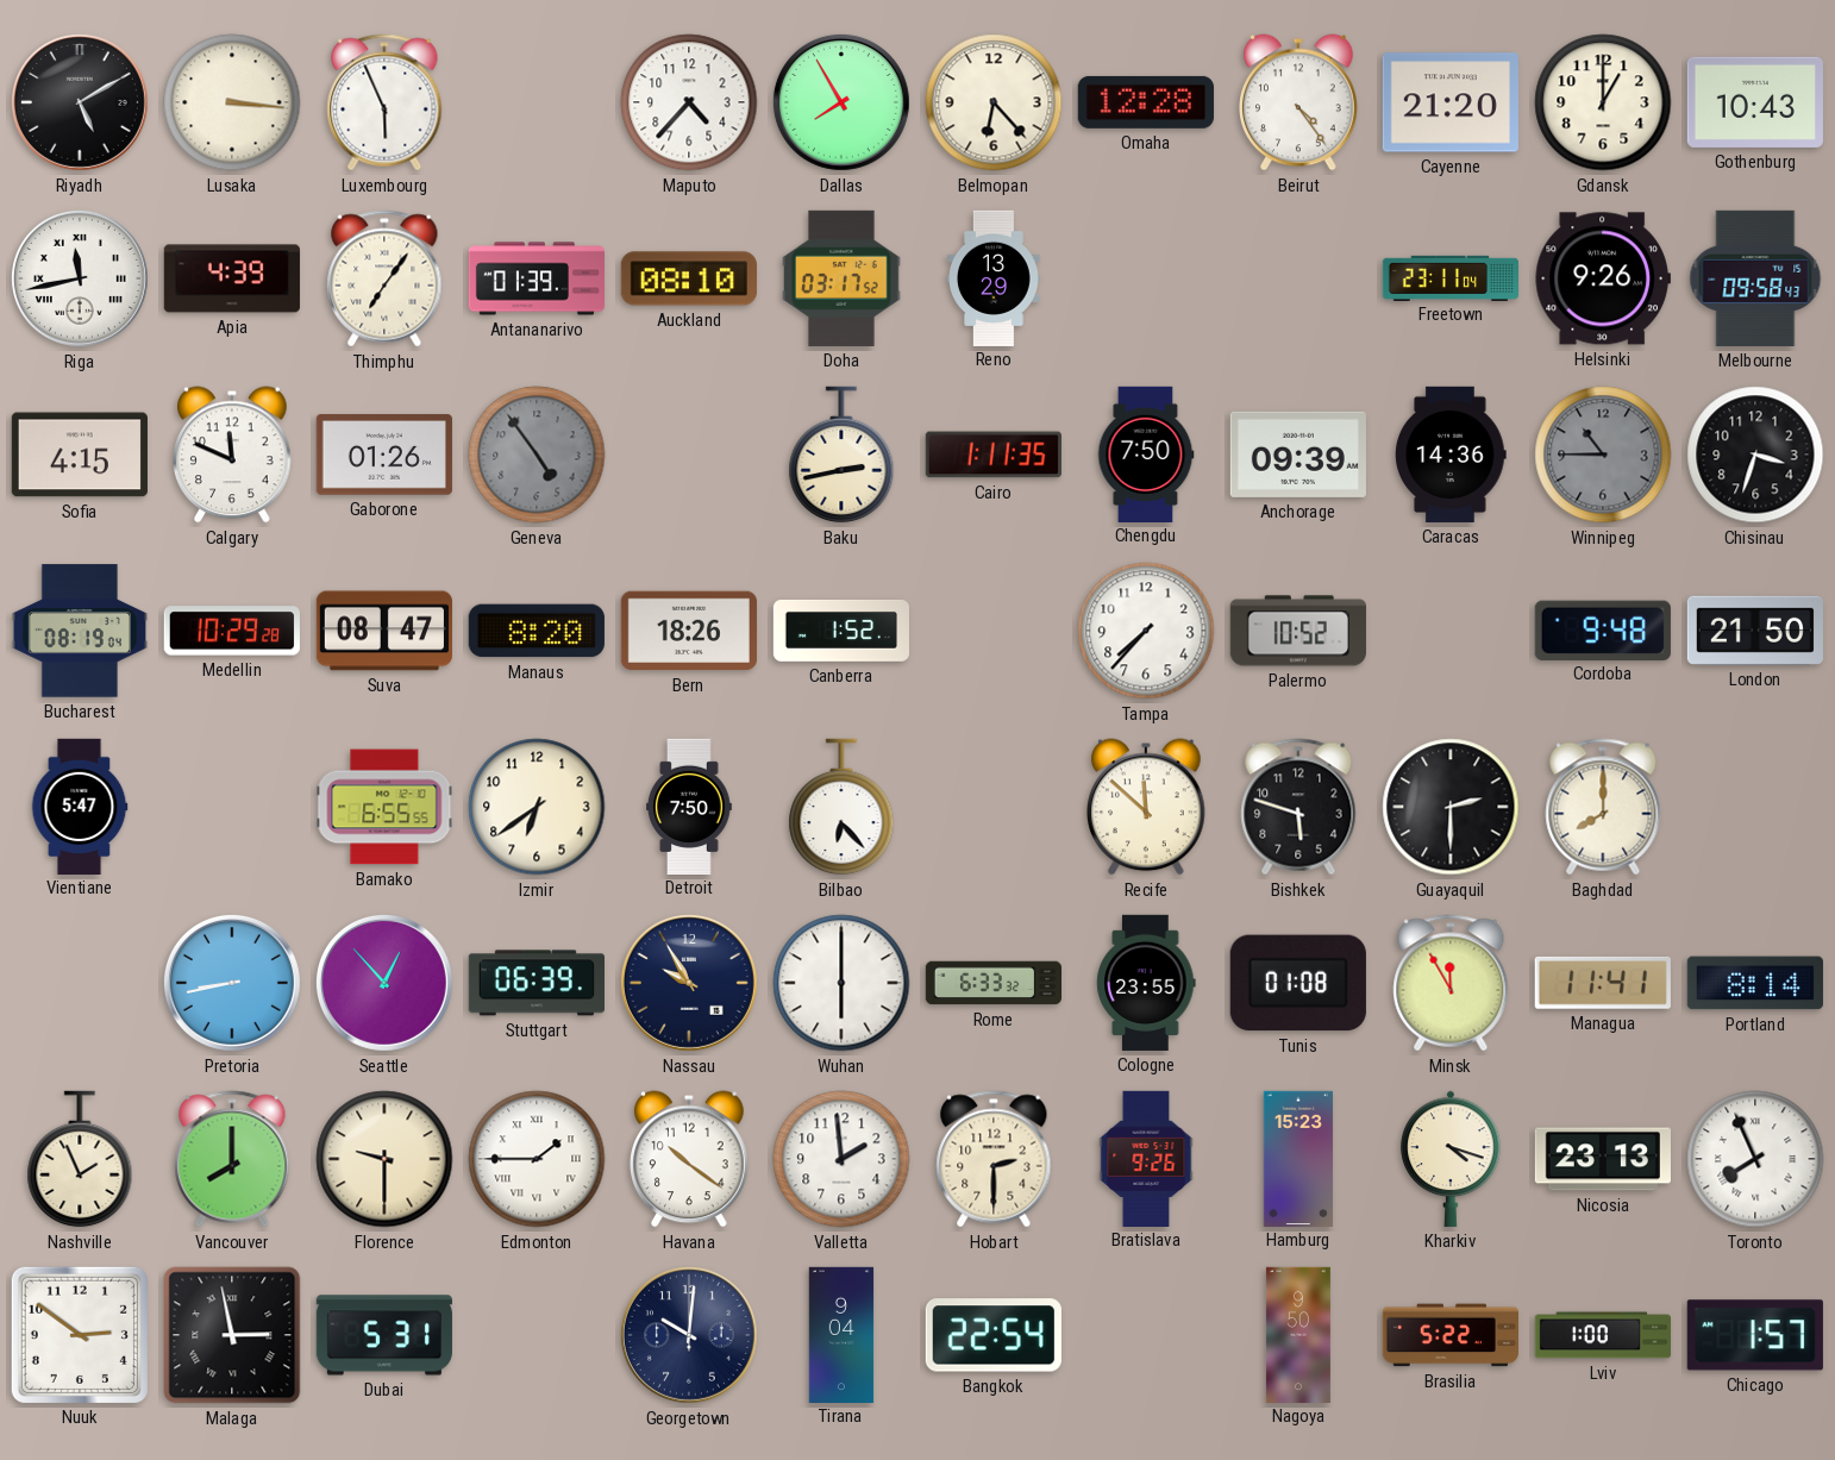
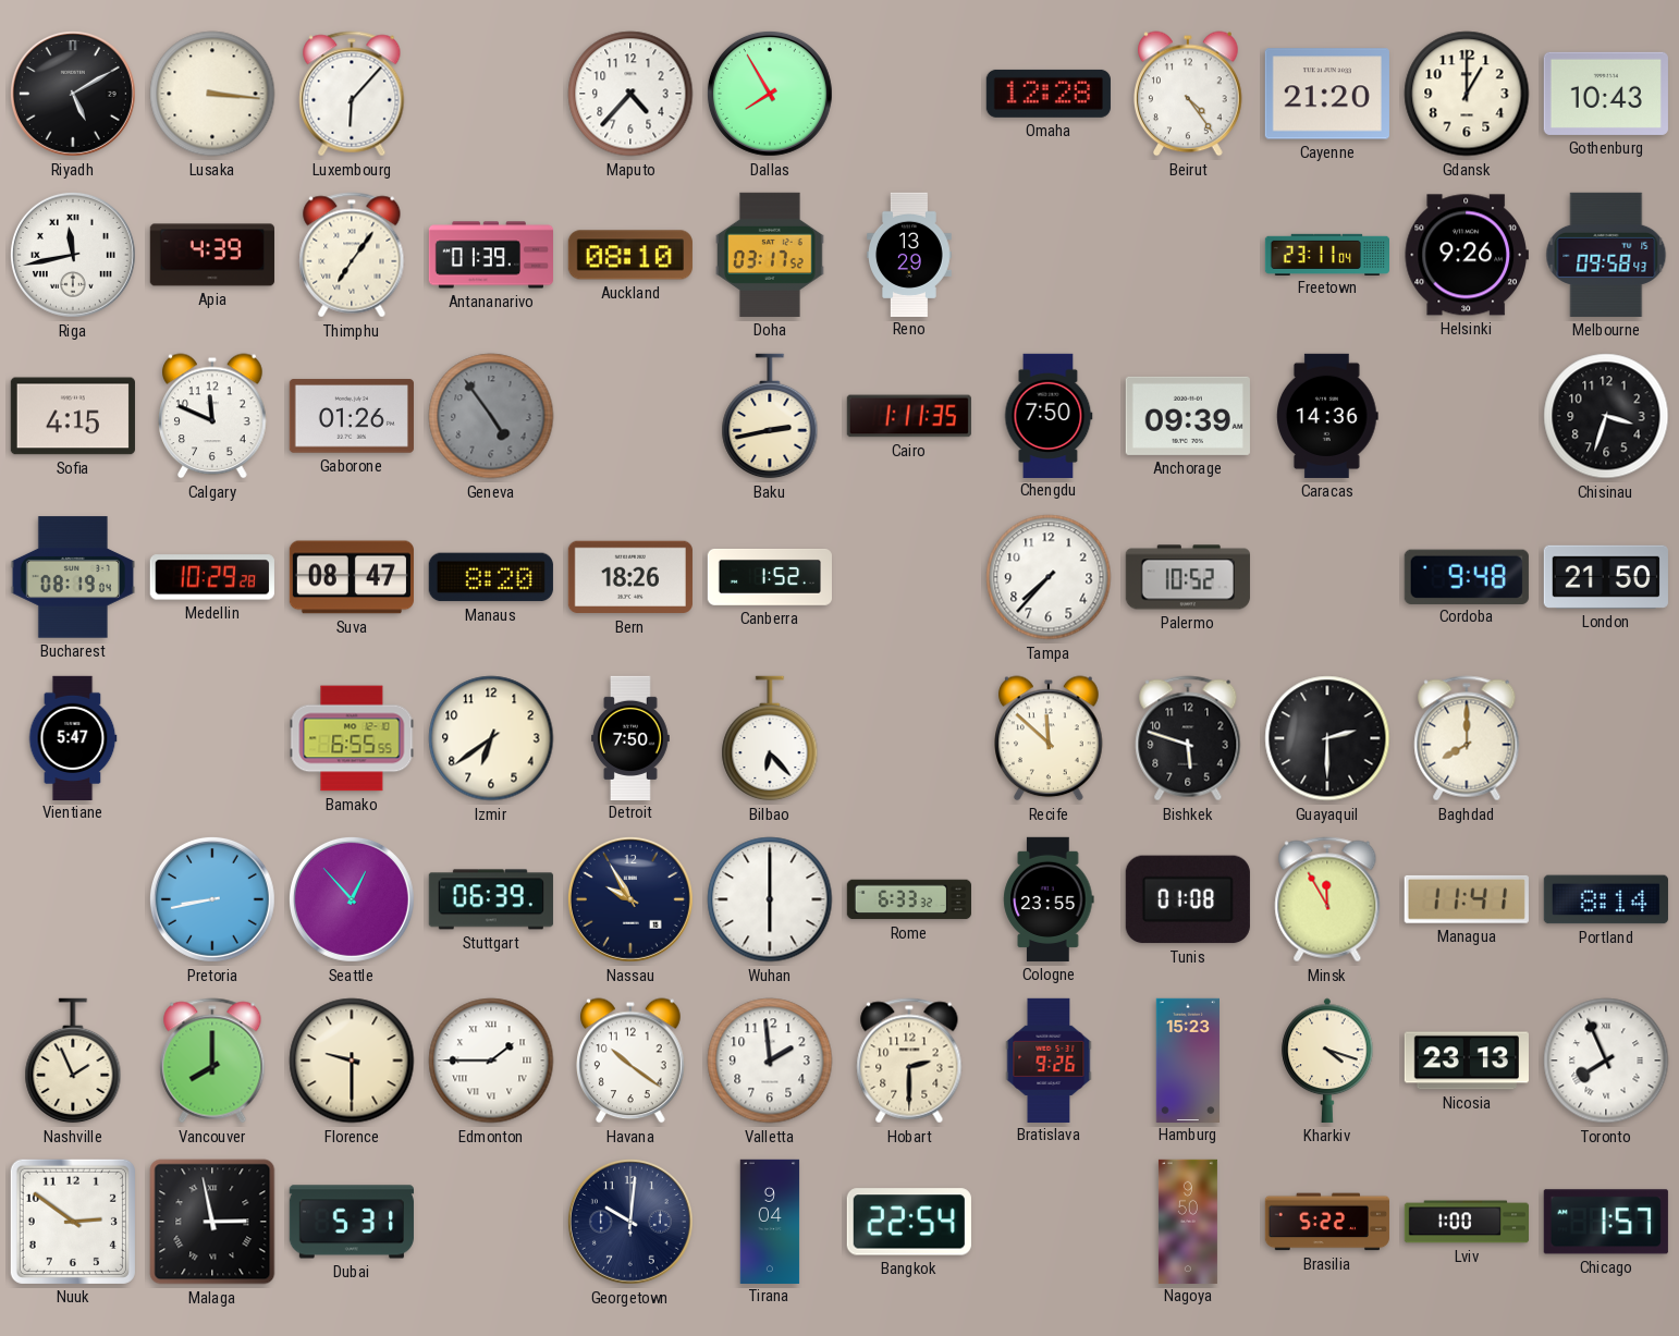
Luxembourg: 5:56 -> 6:07 (352, 94)
Belmopan: 6:23 -> none (994, 102)
Winnipeg: 10:45 -> none (1603, 455)
